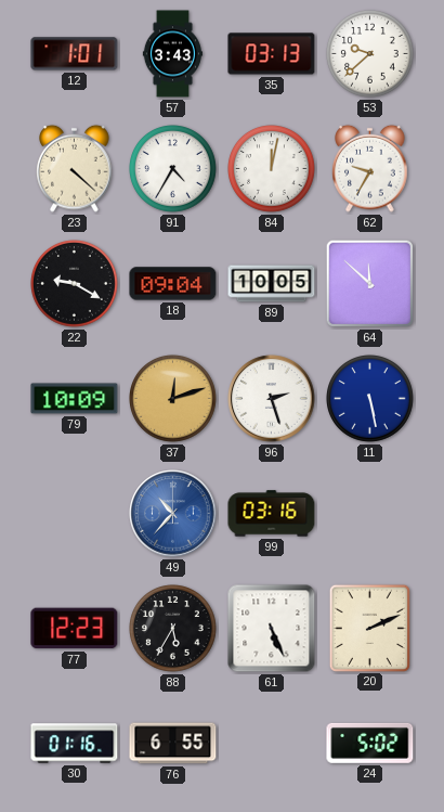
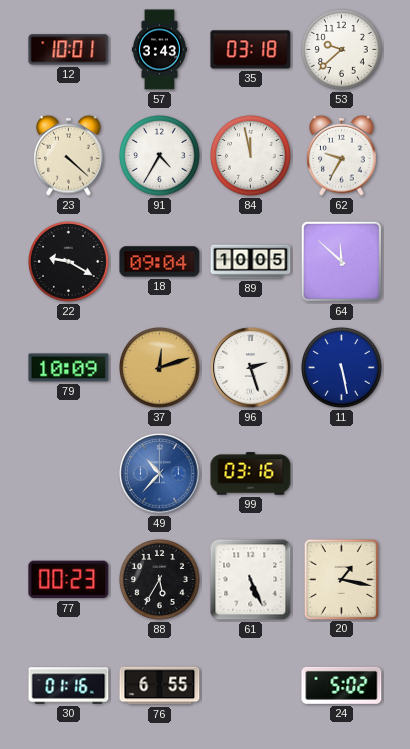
12: 1:01 -> 10:01 (69, 50)
35: 03:13 -> 03:18 (251, 50)
84: 12:02 -> 11:58 (251, 156)
77: 12:23 -> 00:23 (69, 580)
20: 2:11 -> 1:17 (341, 579)
